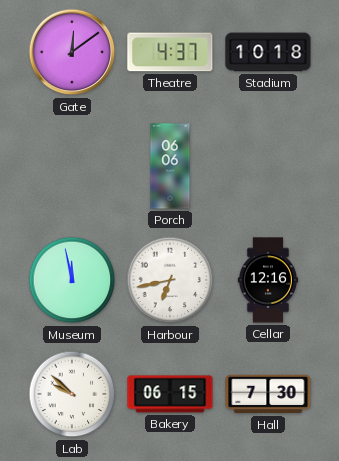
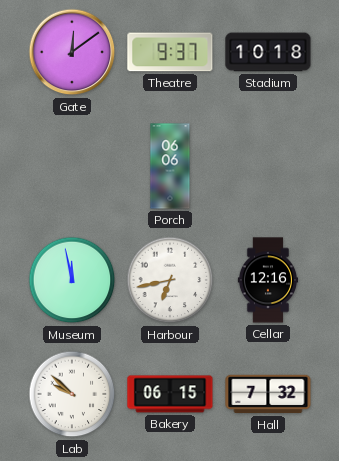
Theatre: 4:37 -> 9:37 (170, 52)
Hall: 7:30 -> 7:32 (268, 394)
